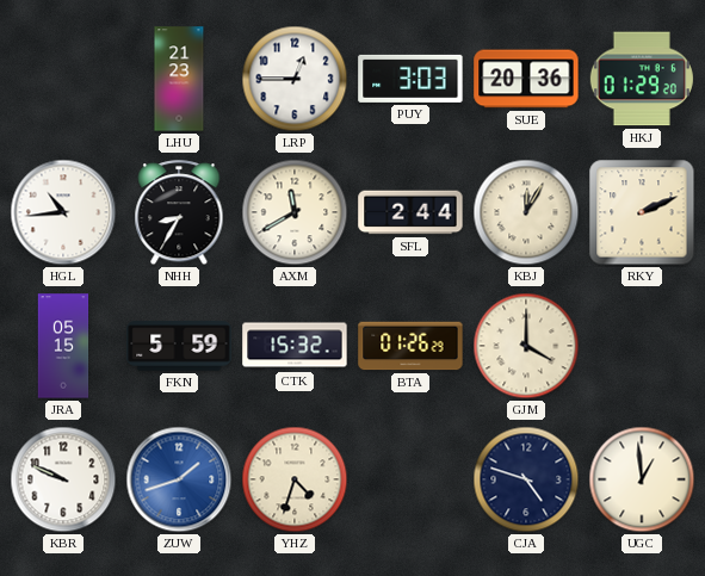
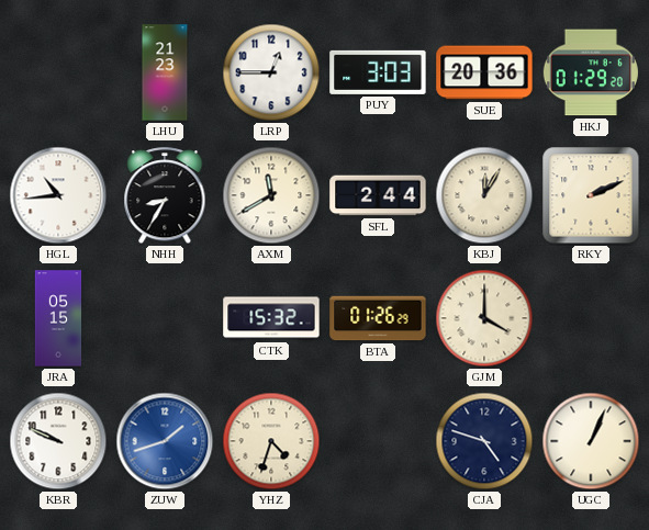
FKN: 5:59 -> none (179, 346)
UGC: 12:59 -> 1:04 (591, 441)
